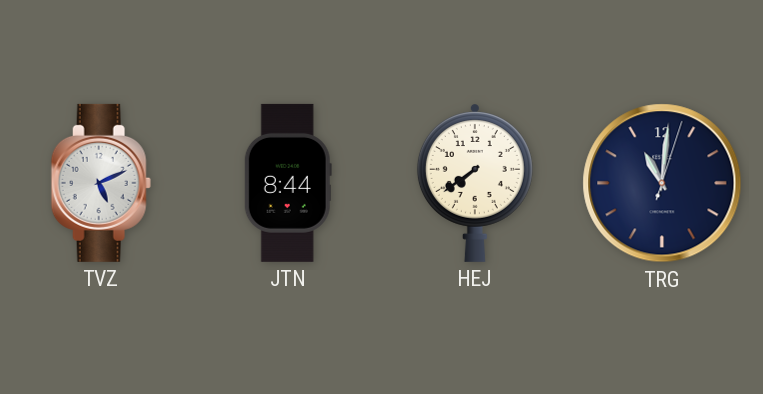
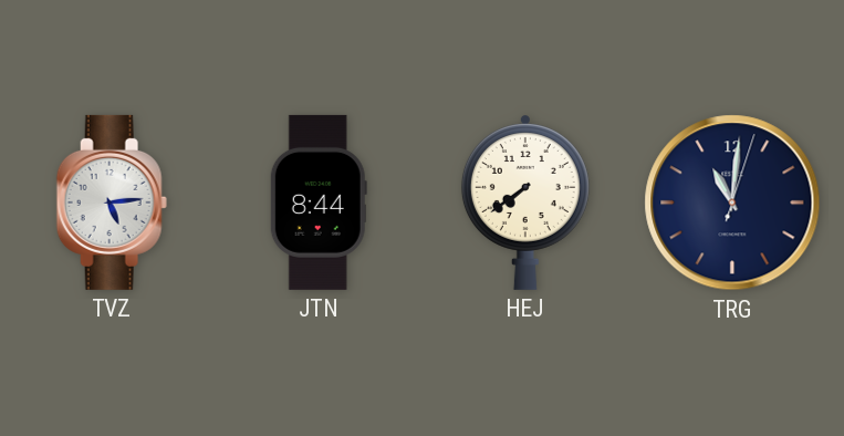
TVZ: 5:11 -> 5:14 (112, 203)
